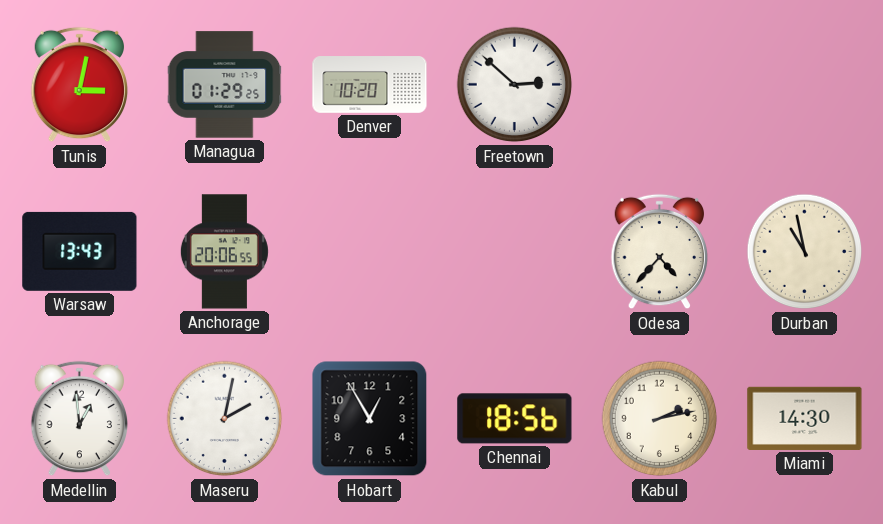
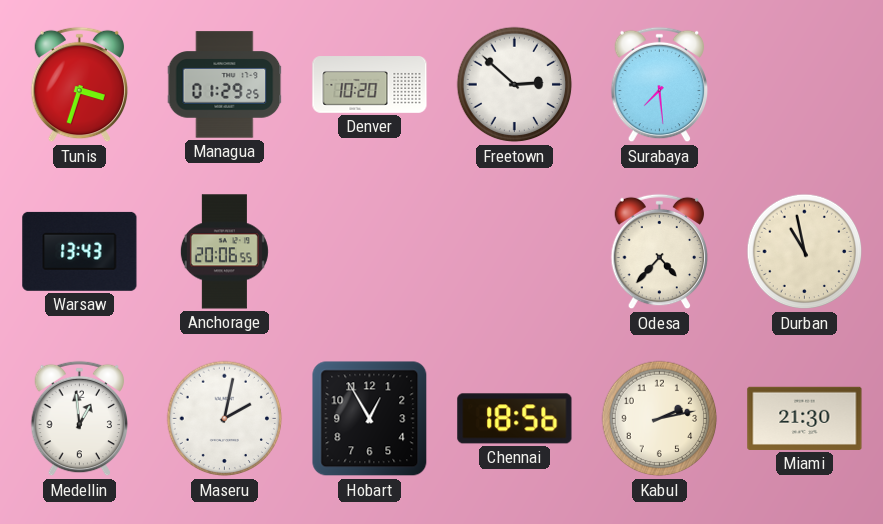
Tunis: 3:02 -> 3:33 (80, 85)
Surabaya: none -> 7:29 (660, 85)
Miami: 14:30 -> 21:30 (805, 418)
